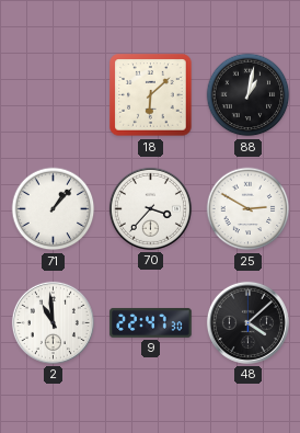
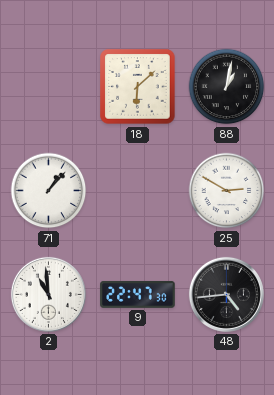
70: 3:37 -> none (150, 208)
48: 4:08 -> 4:44 (226, 294)
